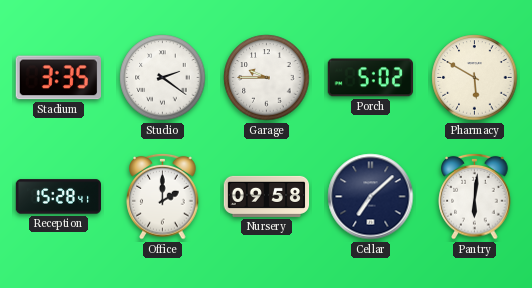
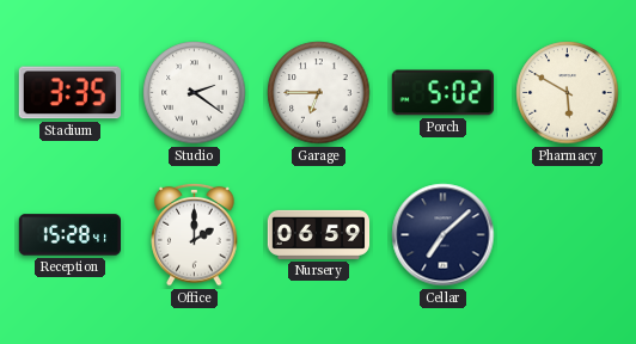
Garage: 9:45 -> 6:45 (319, 93)
Nursery: 09:58 -> 06:59 (319, 234)
Pantry: 6:01 -> none (475, 196)
